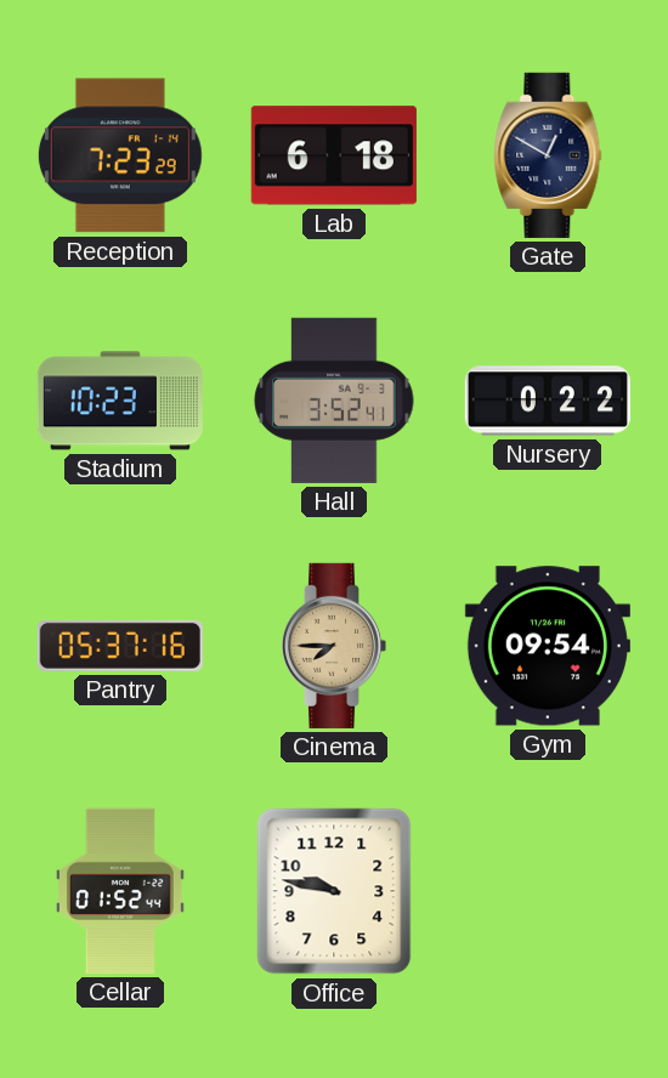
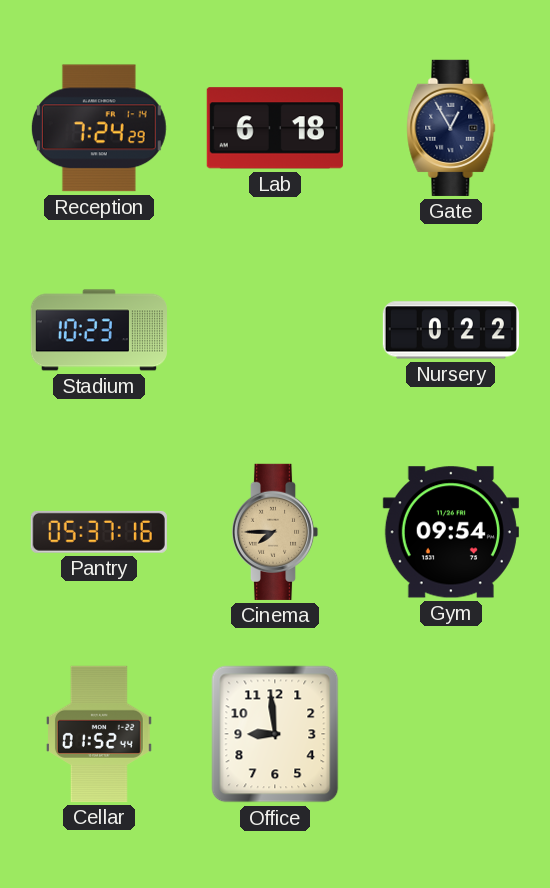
Reception: 7:23 -> 7:24 (99, 128)
Gate: 12:50 -> 12:55 (451, 128)
Hall: 3:52 -> none (334, 401)
Office: 9:47 -> 8:59 (275, 734)
